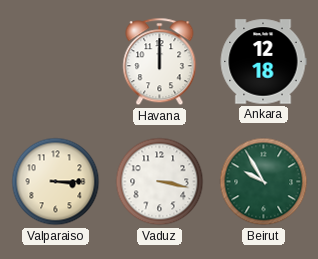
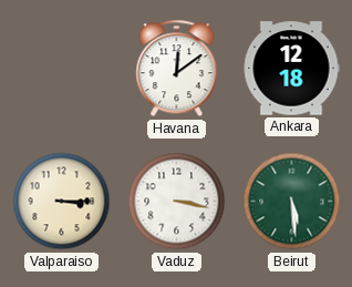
Havana: 12:00 -> 12:09 (177, 69)
Beirut: 9:55 -> 5:29 (292, 202)
